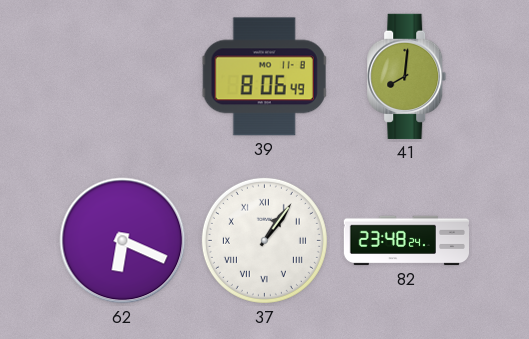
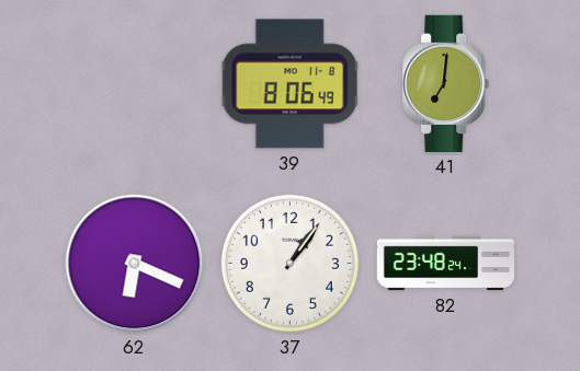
41: 8:01 -> 7:01 (446, 83)
37 numerals: Roman -> Arabic (289, 263)
